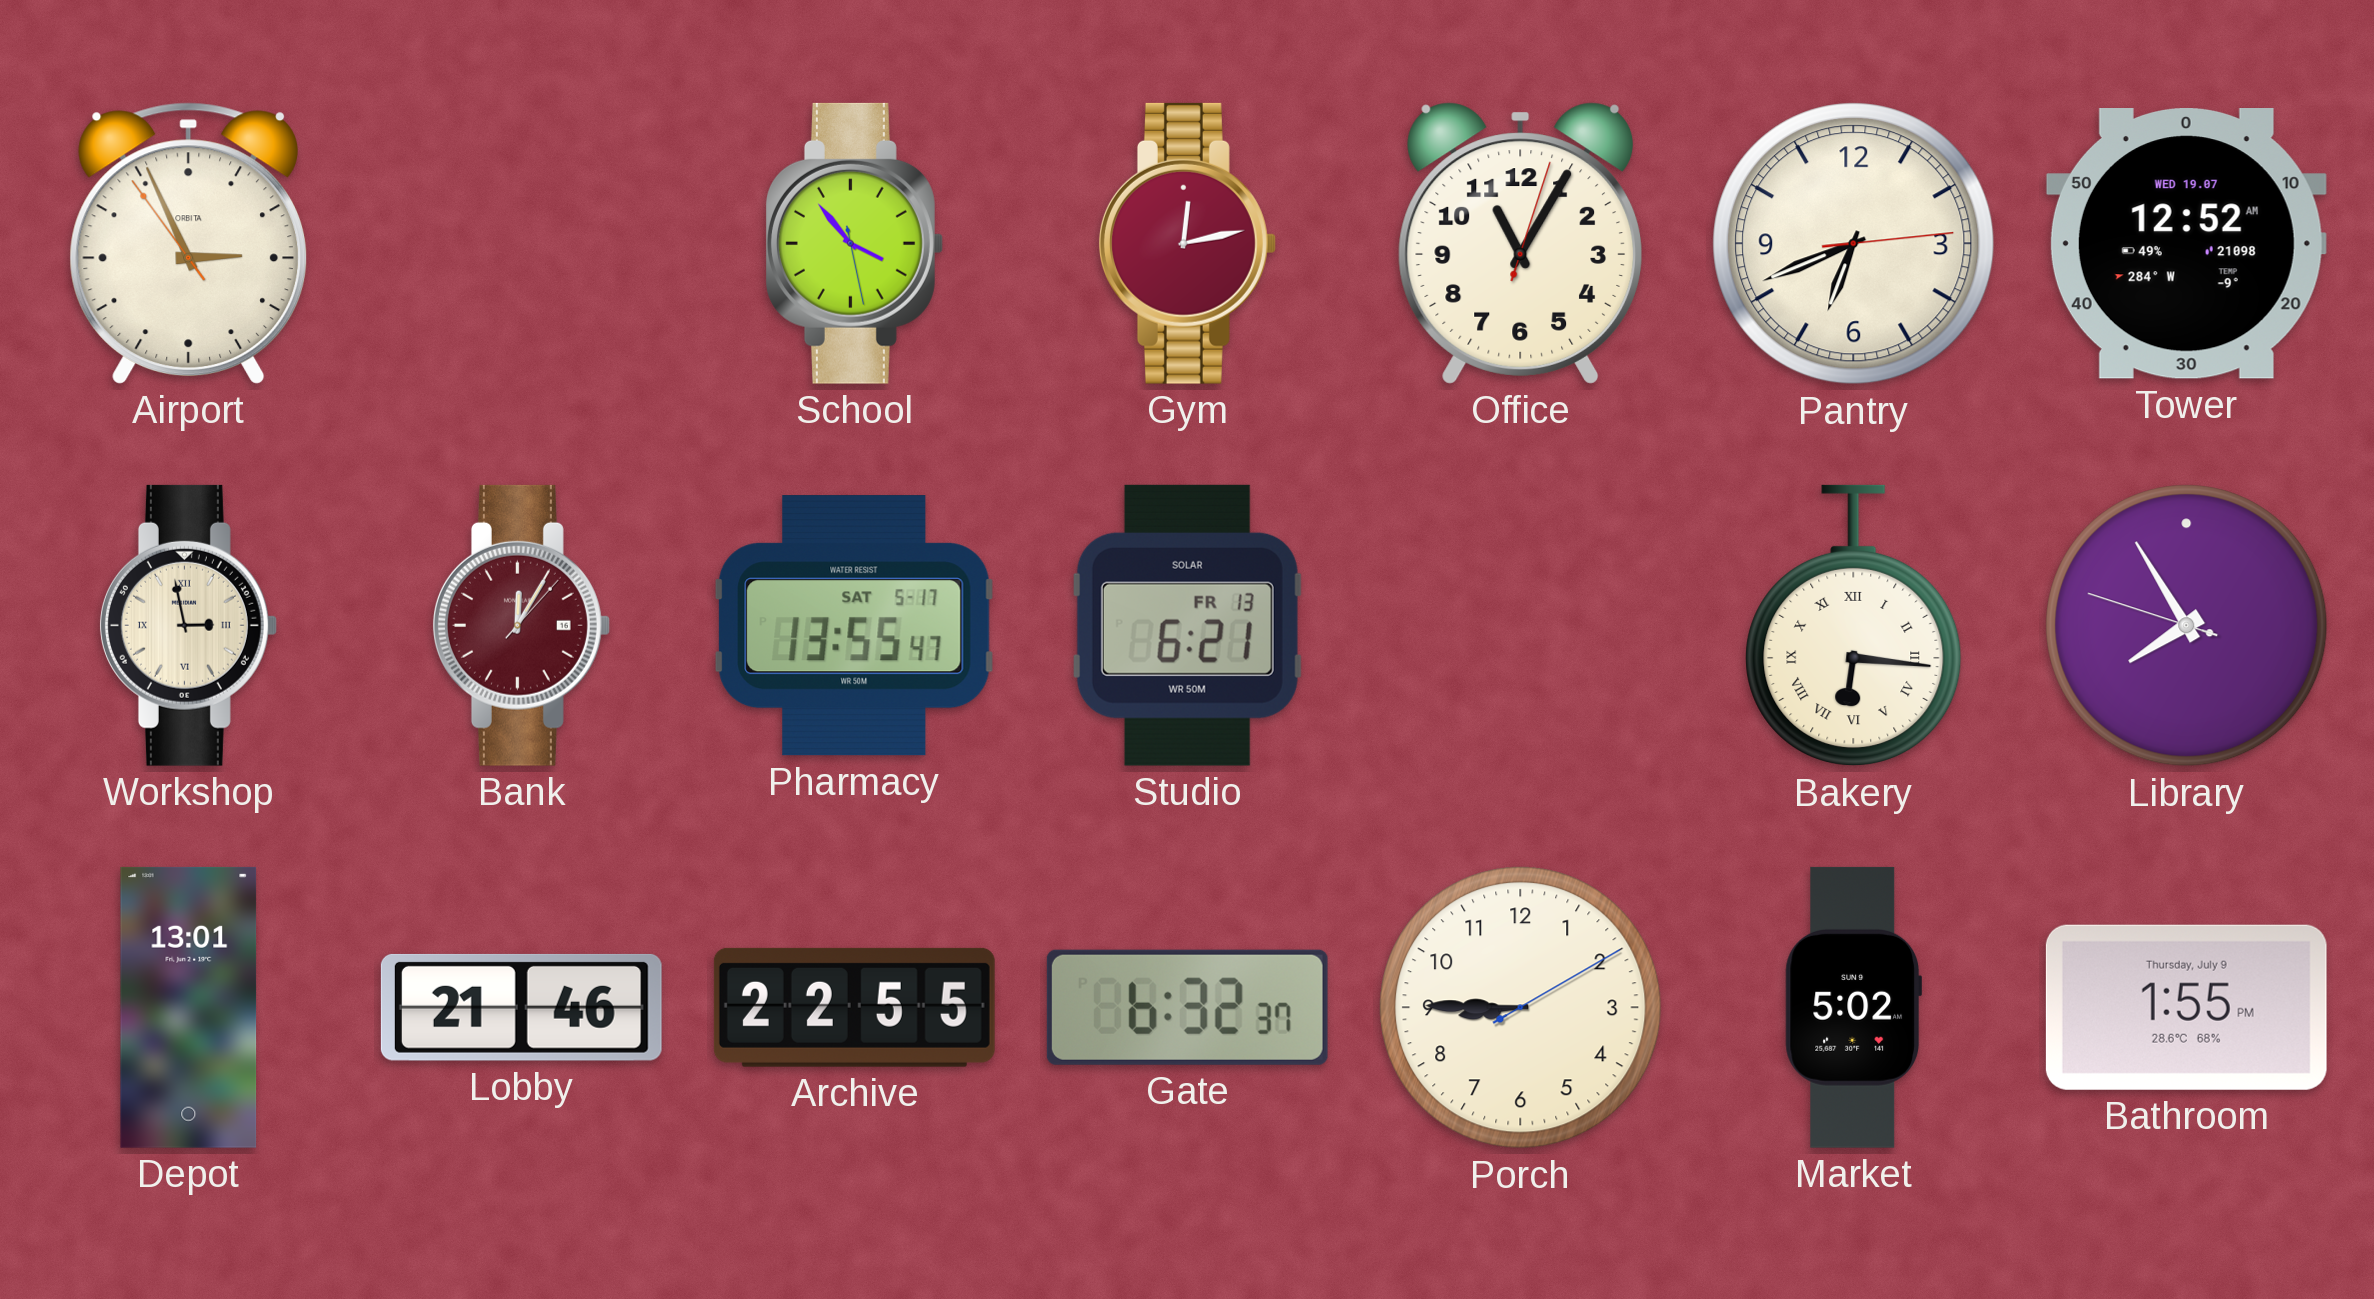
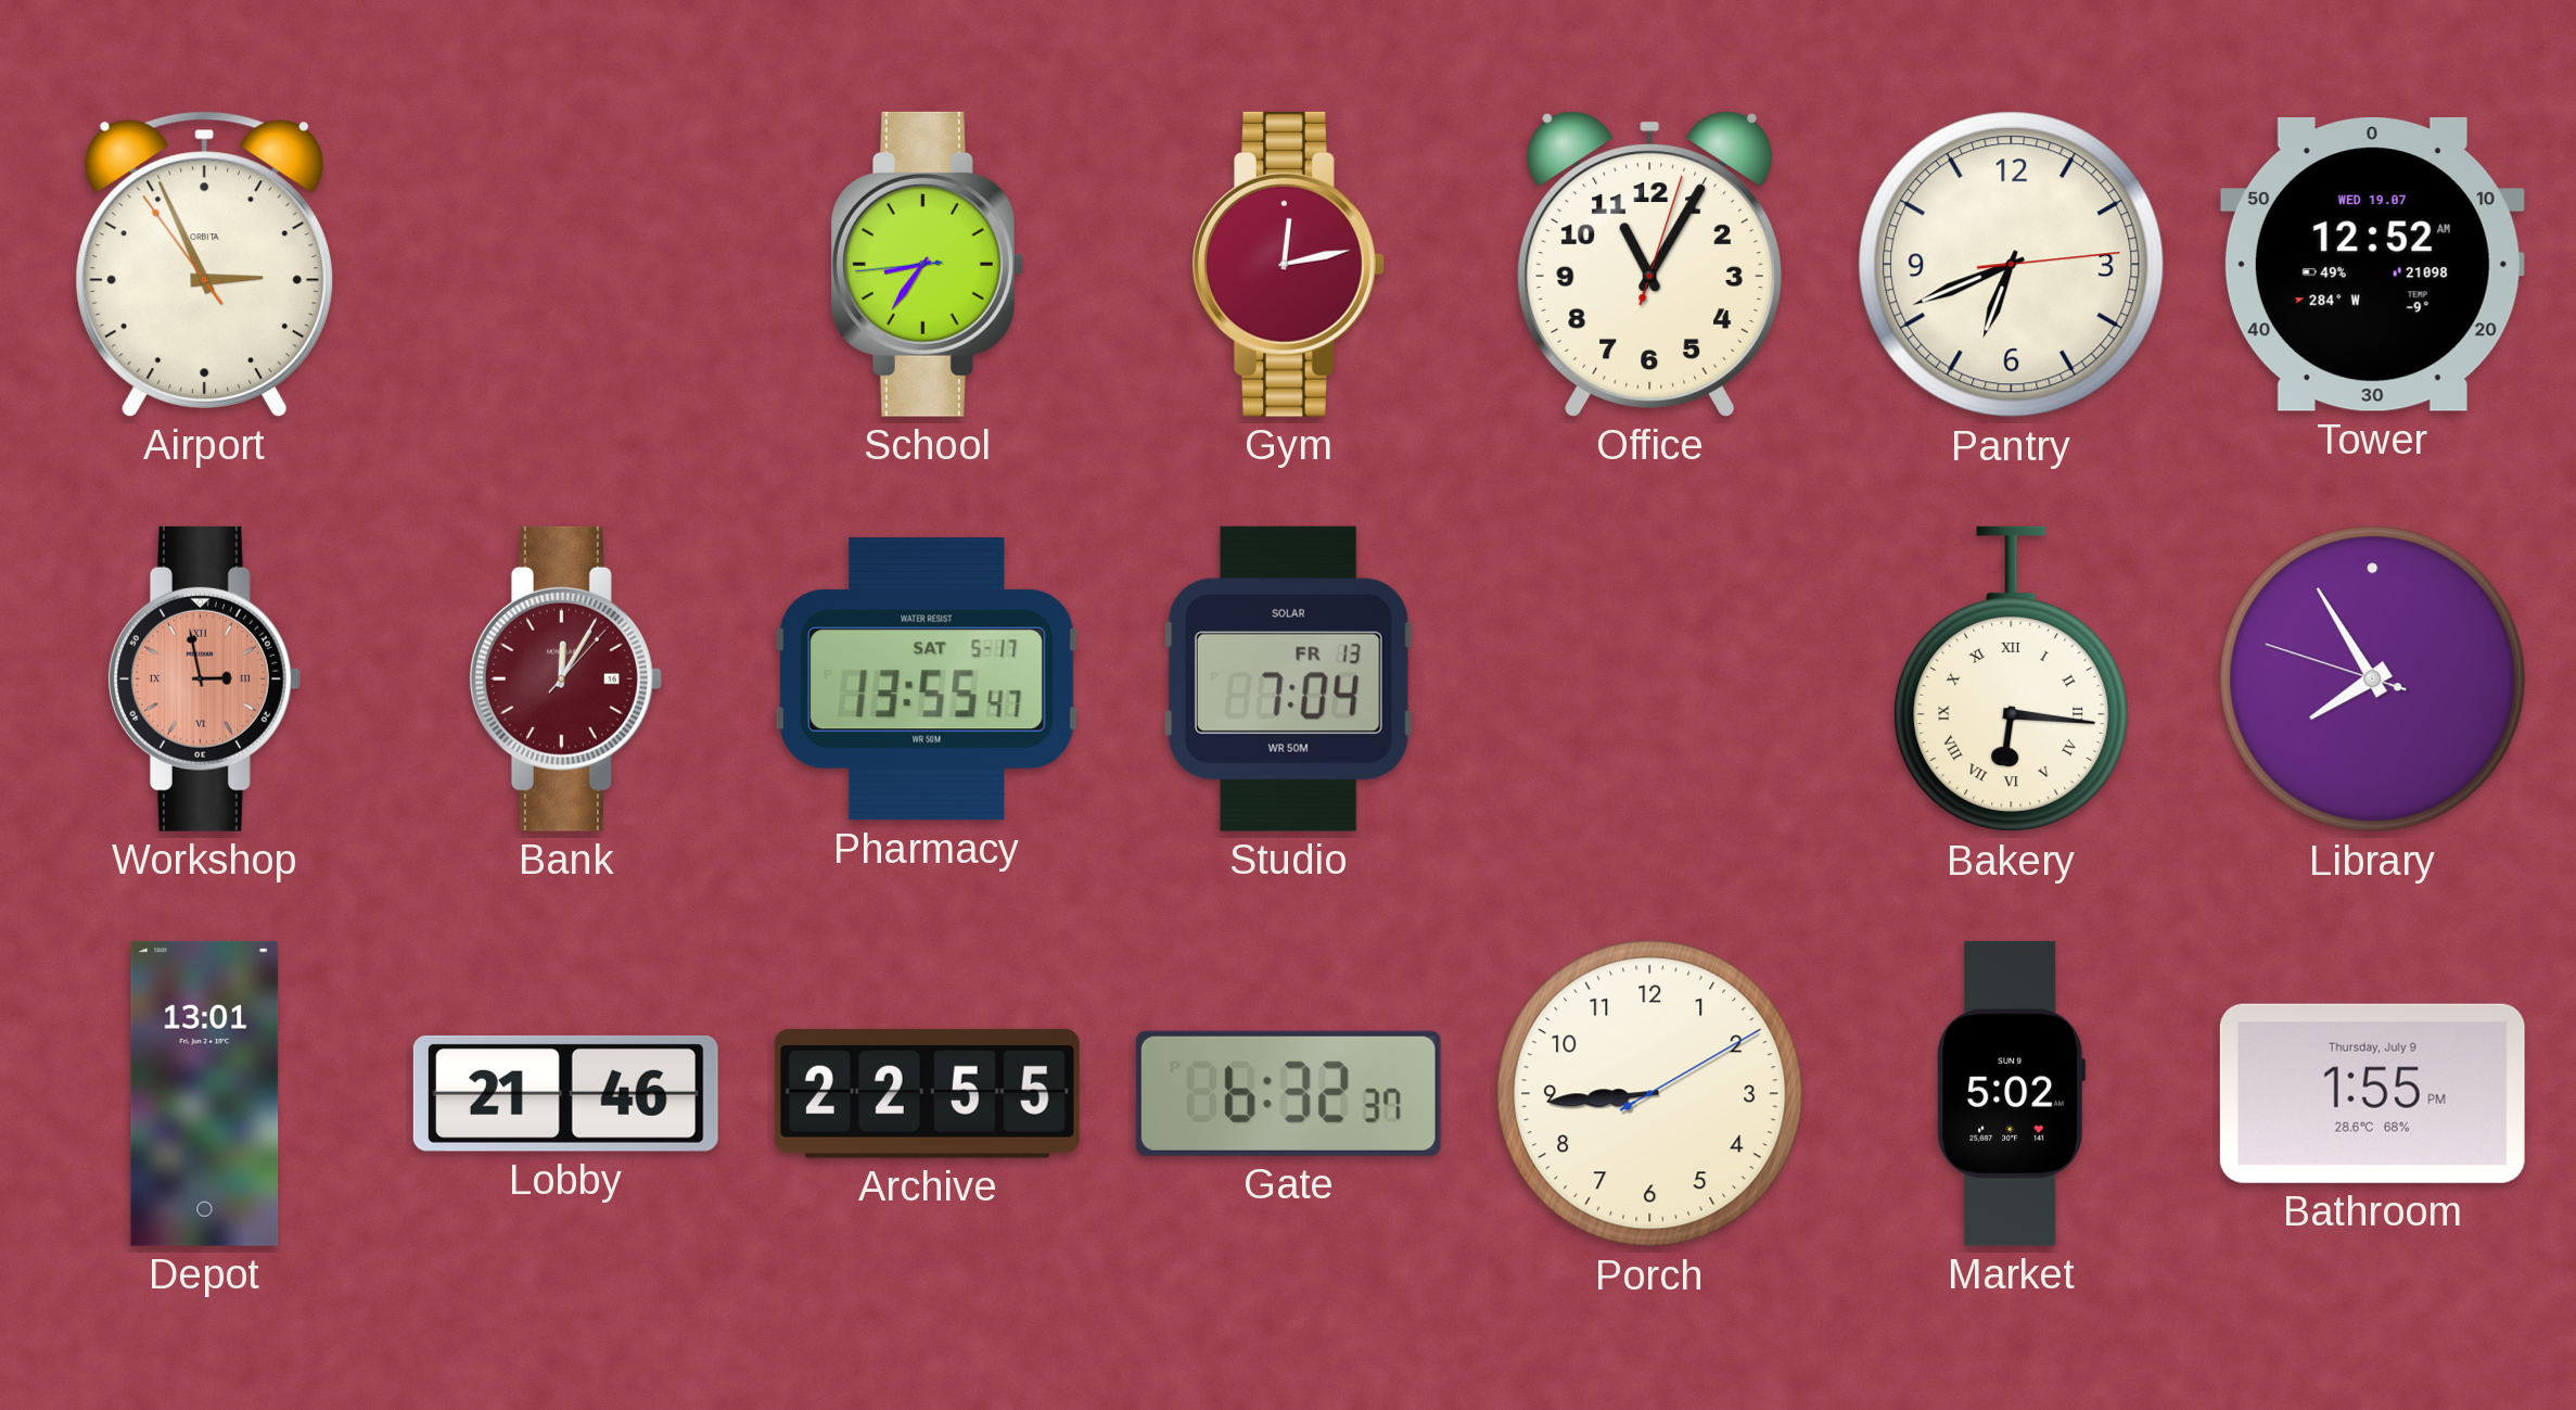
School: 3:53 -> 8:35 (927, 264)
Workshop dial: cream -> salmon (204, 678)
Studio: 6:21 -> 7:04 (1288, 678)
Porch: 8:45 -> 8:44 (1650, 1094)
